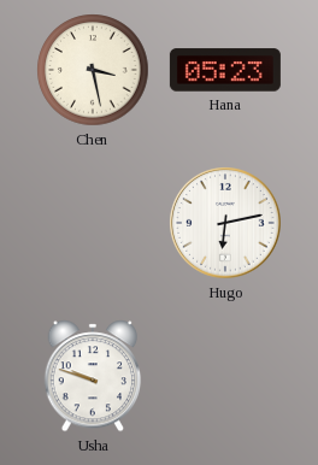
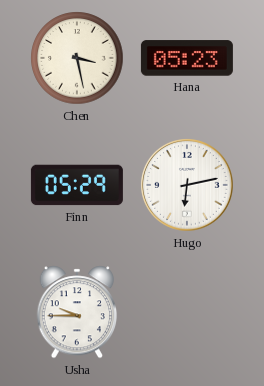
Finn: none -> 05:29 (77, 185)
Usha: 9:48 -> 9:45 (77, 312)
